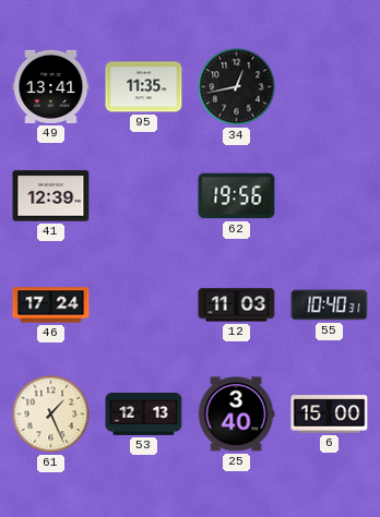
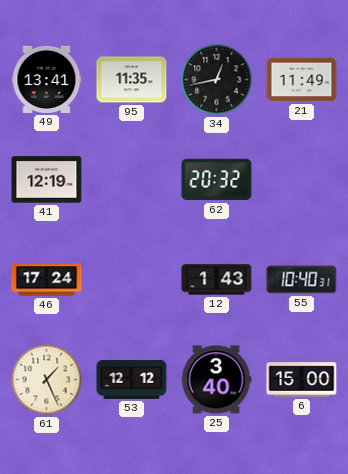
21: none -> 11:49 (302, 80)
41: 12:39 -> 12:19 (47, 180)
62: 19:56 -> 20:32 (217, 180)
12: 11:03 -> 1:43 (217, 280)
53: 12:13 -> 12:12 (132, 380)
